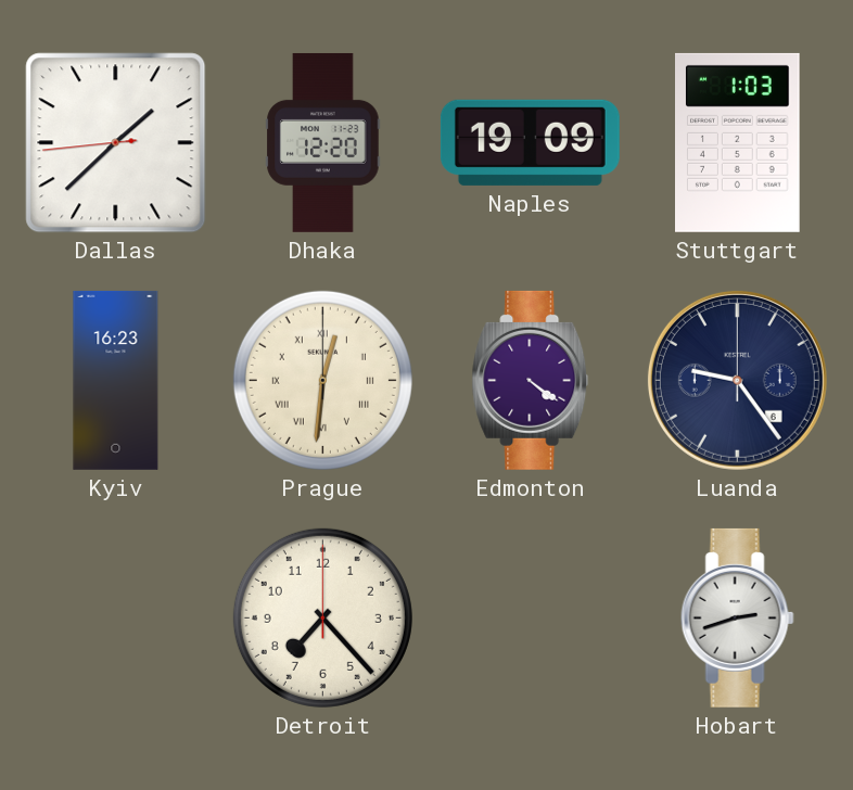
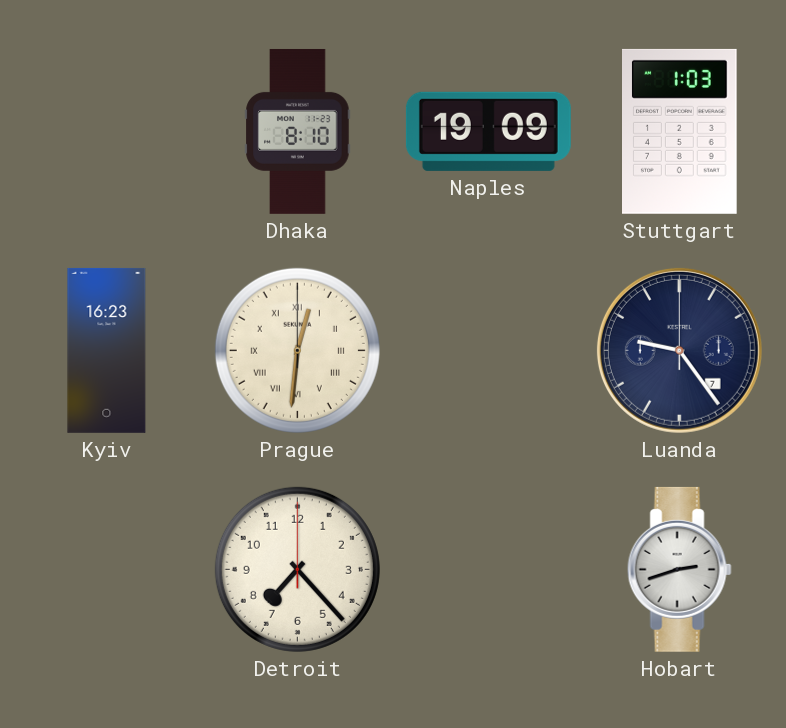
Dallas: 1:37 -> none (116, 143)
Dhaka: 12:20 -> 8:10 (298, 131)
Edmonton: 4:21 -> none (531, 380)
Luanda date: 6 -> 7 (679, 350)
